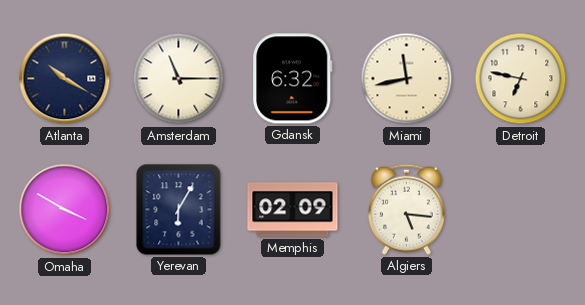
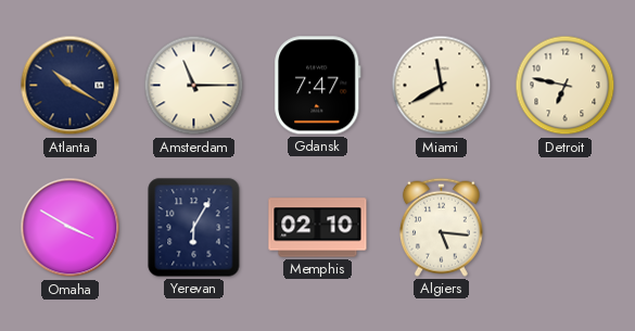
Gdansk: 6:32 -> 7:47 (318, 86)
Miami: 11:43 -> 11:40 (442, 86)
Memphis: 02:09 -> 02:10 (318, 228)
